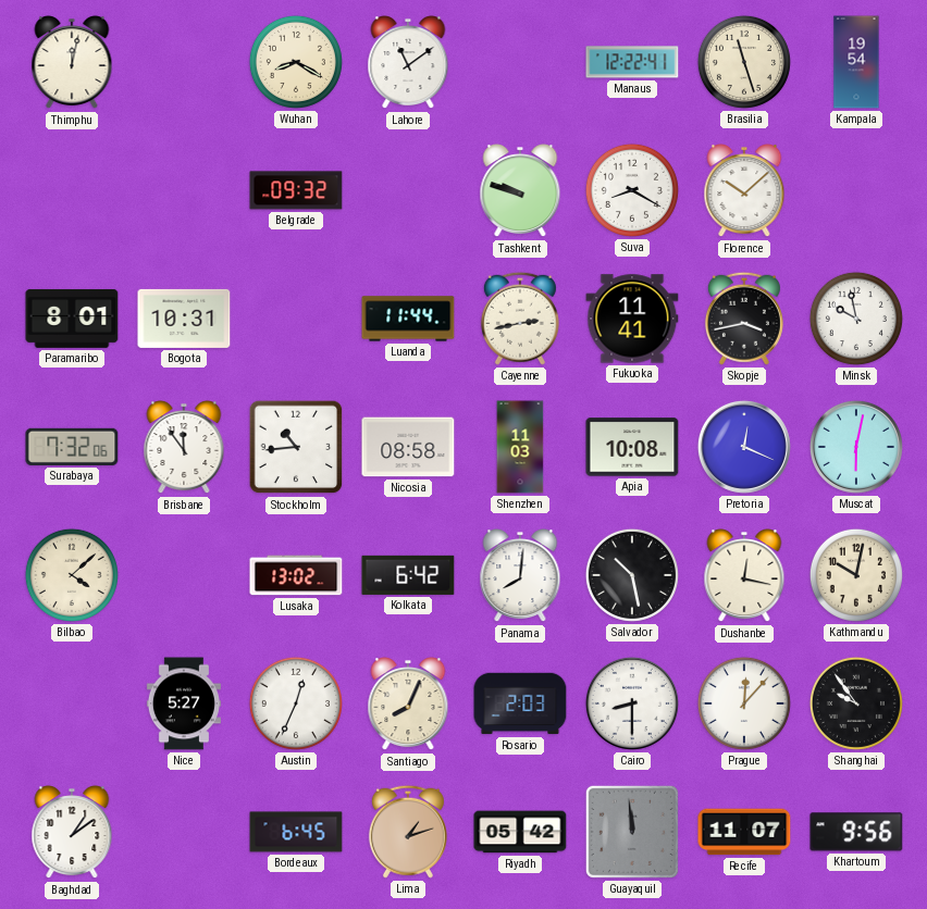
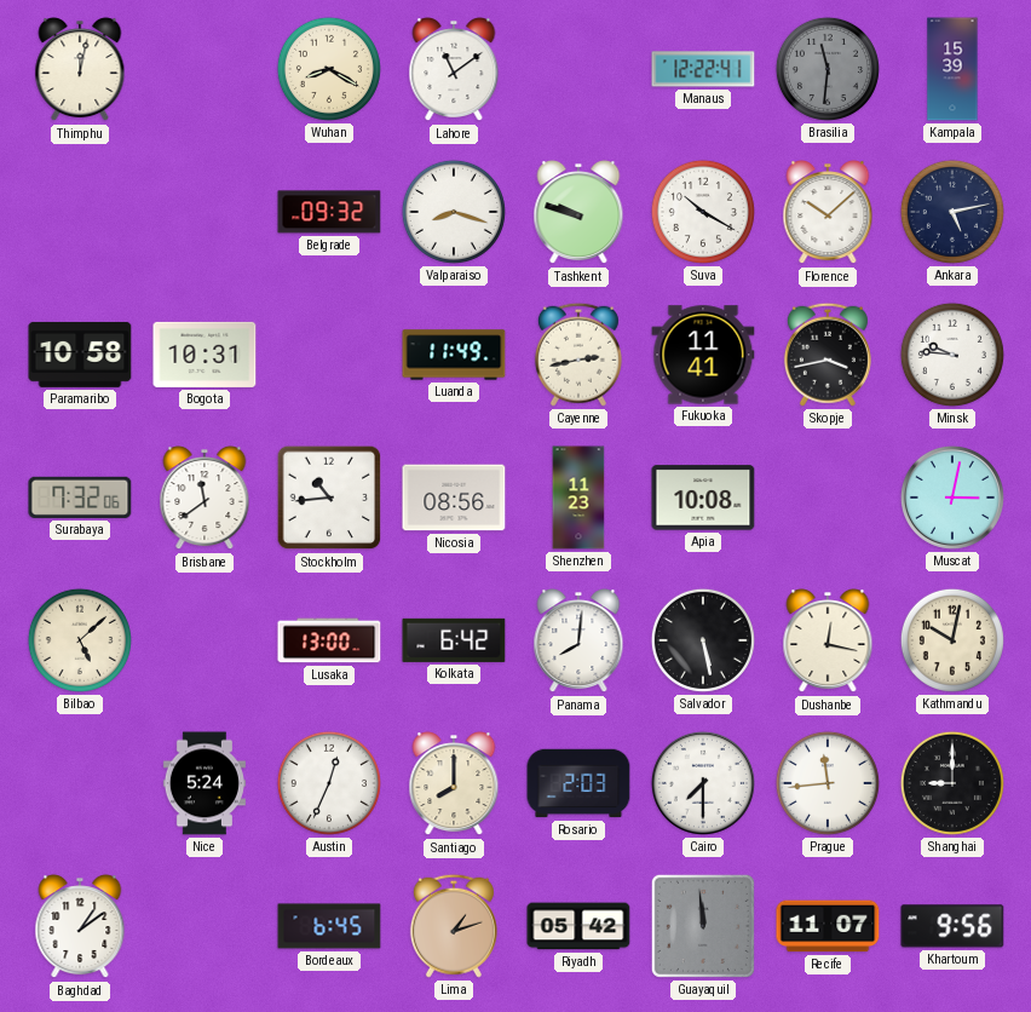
Brasilia: 11:27 -> 11:31 (828, 69)
Brasilia dial: cream -> grey (828, 69)
Kampala: 19:54 -> 15:39 (952, 69)
Valparaiso: none -> 8:18 (454, 212)
Suva: 8:20 -> 10:20 (703, 212)
Ankara: none -> 5:13 (952, 212)
Paramaribo: 8:01 -> 10:58 (80, 355)
Luanda: 11:44 -> 11:49 (454, 355)
Minsk: 9:58 -> 9:46 (952, 355)
Brisbane: 11:54 -> 11:39 (205, 499)
Nicosia: 08:58 -> 08:56 (454, 498)
Shenzhen: 11:03 -> 11:23 (578, 498)
Pretoria: 12:19 -> none (744, 447)
Muscat: 6:02 -> 3:02 (952, 498)
Bilbao: 4:08 -> 5:08 (80, 640)
Lusaka: 13:02 -> 13:00 (329, 640)
Salvador: 10:28 -> 5:28 (703, 640)
Nice: 5:27 -> 5:24 (205, 783)
Santiago: 8:04 -> 8:00 (454, 784)
Cairo: 8:30 -> 7:30 (703, 783)
Prague: 12:07 -> 11:44 (828, 783)
Shanghai: 9:54 -> 9:00 (952, 783)
